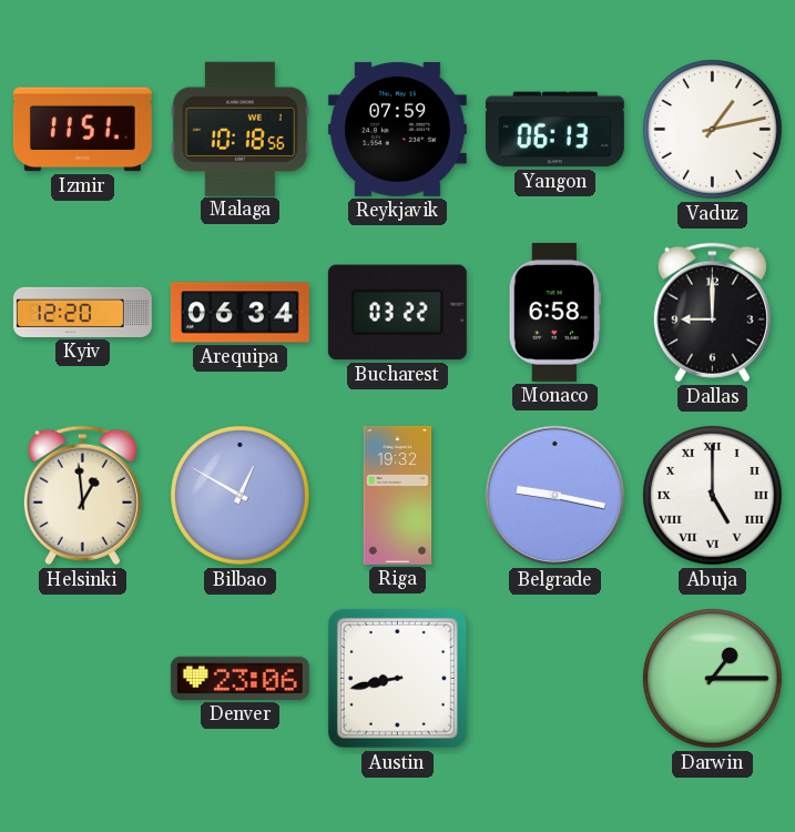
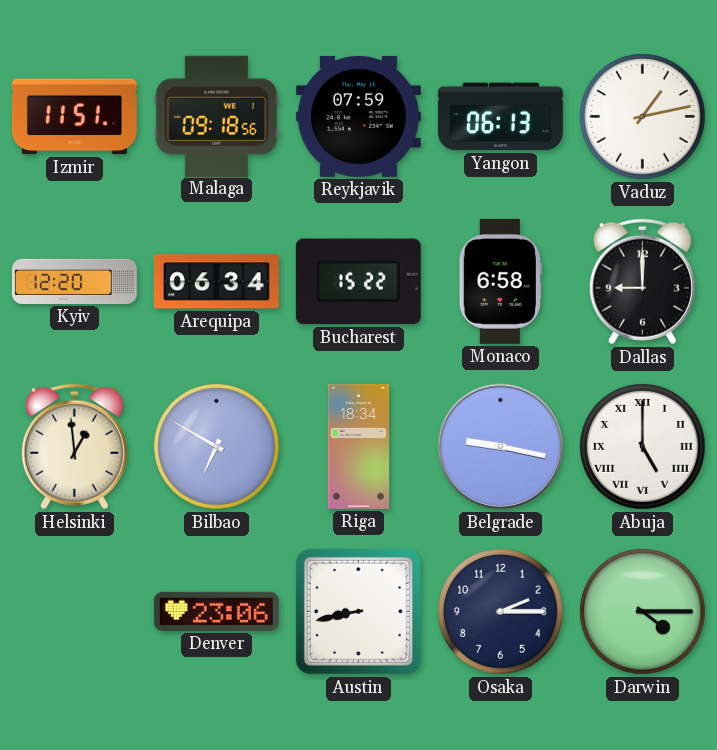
Malaga: 10:18 -> 09:18 (216, 116)
Bucharest: 03:22 -> 15:22 (358, 282)
Bilbao: 12:50 -> 6:50 (217, 447)
Riga: 19:32 -> 18:34 (359, 446)
Osaka: none -> 2:15 (501, 612)
Darwin: 1:15 -> 4:15 (643, 612)
